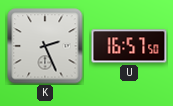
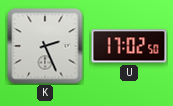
U: 16:57 -> 17:02 (129, 46)
